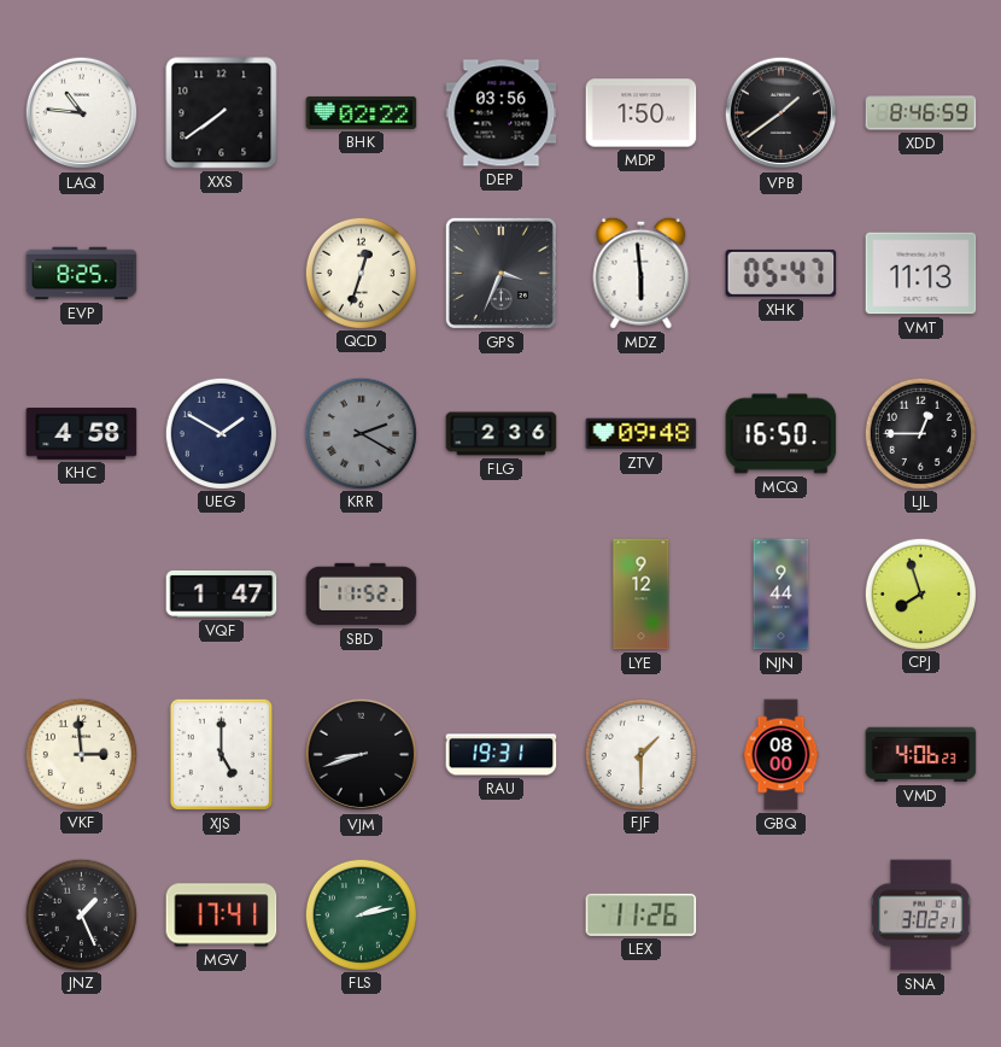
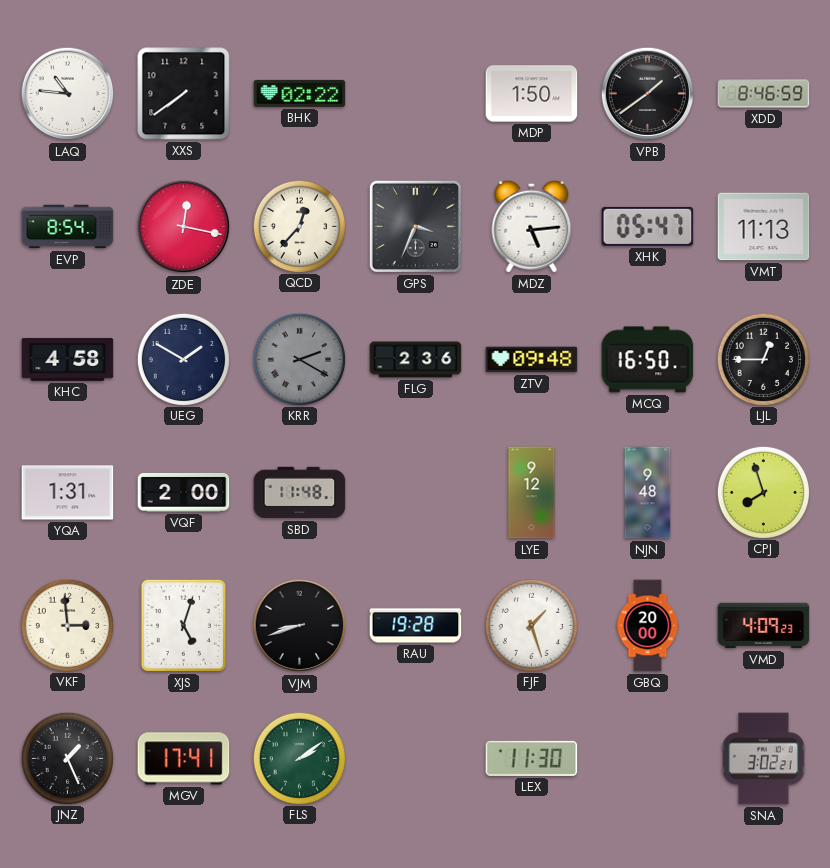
DEP: 03:56 -> none (502, 113)
EVP: 8:25 -> 8:54 (68, 227)
ZDE: none -> 12:17 (184, 227)
QCD: 12:33 -> 12:37 (299, 226)
MDZ: 5:59 -> 5:14 (532, 226)
YQA: none -> 1:31 (68, 493)
VQF: 1:47 -> 2:00 (184, 493)
SBD: 11:52 -> 11:48 (300, 493)
NJN: 9:44 -> 9:48 (648, 493)
XJS: 5:00 -> 5:03 (183, 625)
RAU: 19:31 -> 19:28 (416, 626)
FJF: 1:30 -> 1:27 (531, 625)
GBQ: 08:00 -> 20:00 (648, 626)
VMD: 4:06 -> 4:09 (764, 626)
FLS: 2:13 -> 2:09 (299, 758)
LEX: 11:26 -> 11:30 (532, 758)
